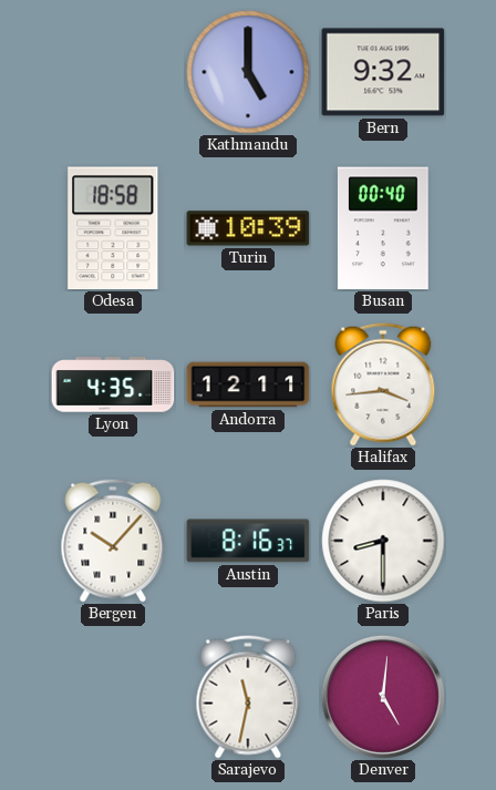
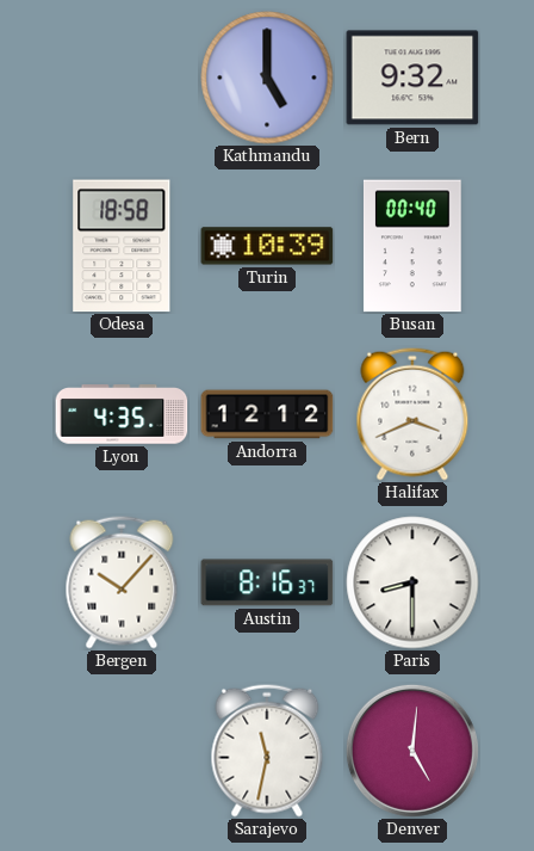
Andorra: 12:11 -> 12:12 (267, 414)
Halifax: 3:44 -> 3:41 (412, 414)
